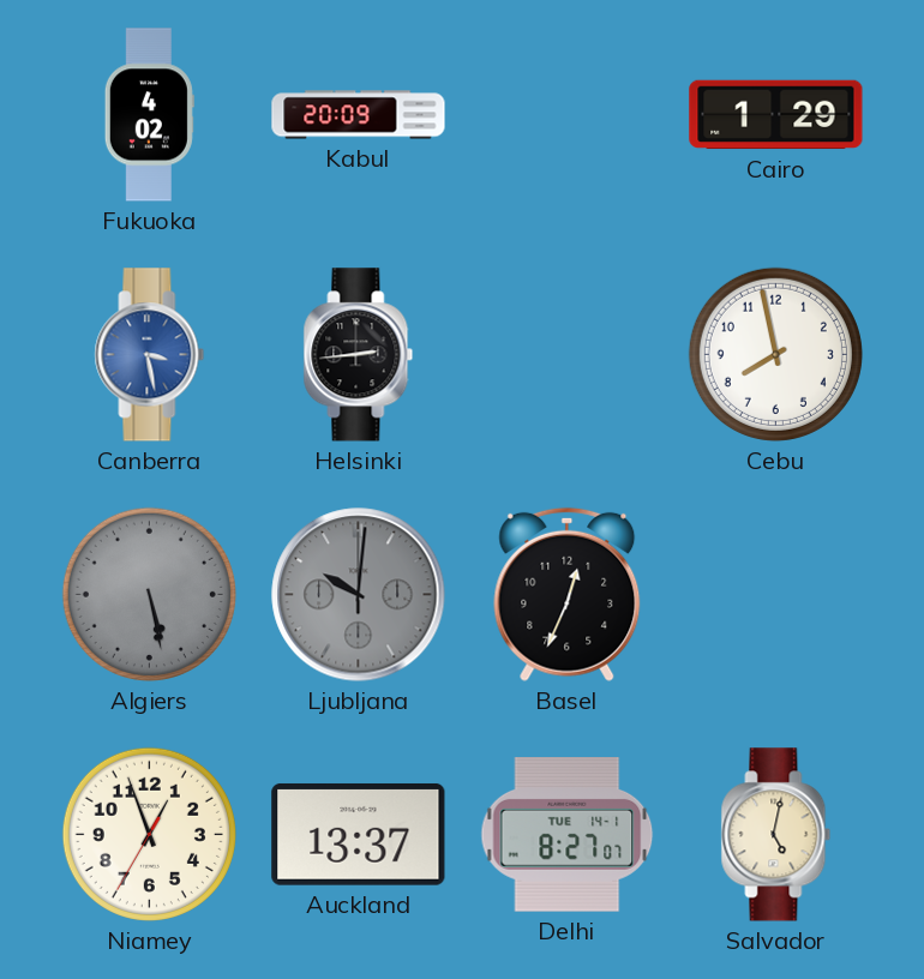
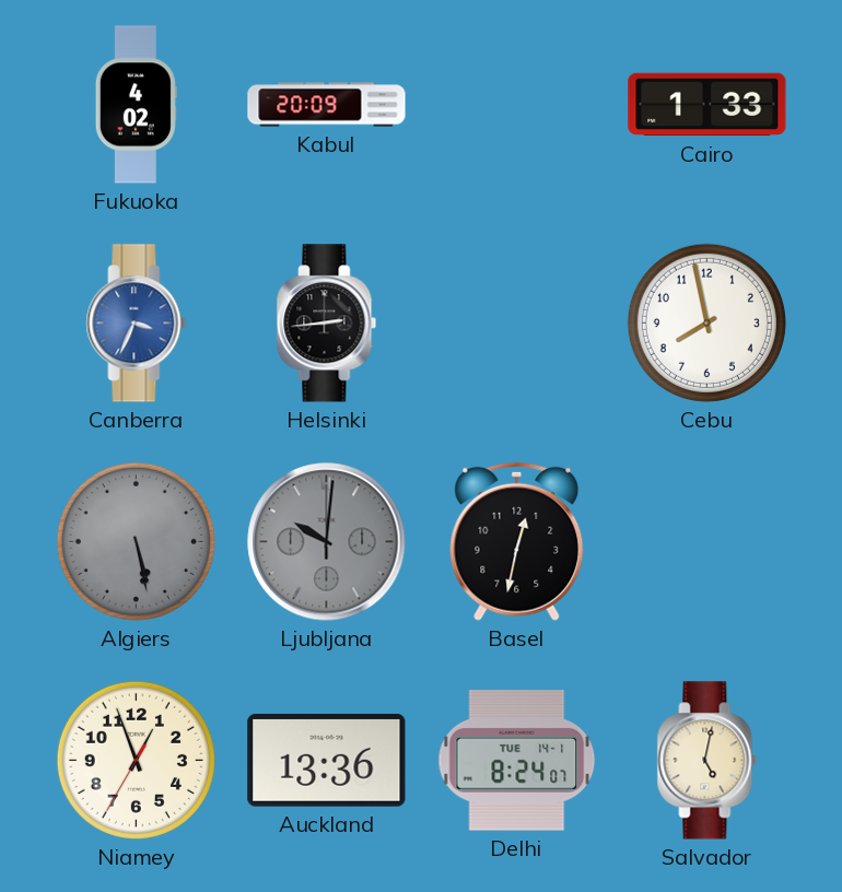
Cairo: 1:29 -> 1:33 (707, 105)
Canberra: 3:28 -> 3:34 (137, 324)
Basel: 12:34 -> 12:32 (517, 541)
Auckland: 13:37 -> 13:36 (327, 760)
Delhi: 8:27 -> 8:24 (517, 761)
